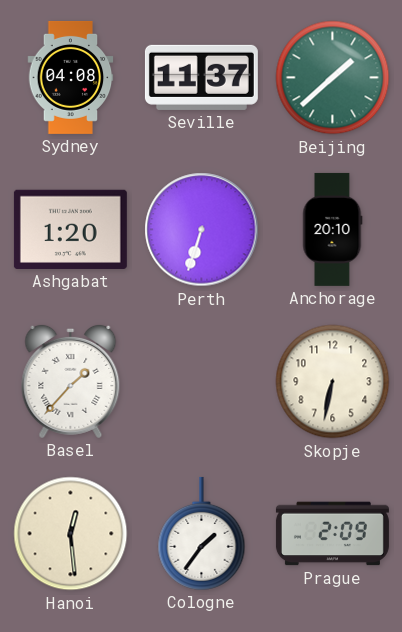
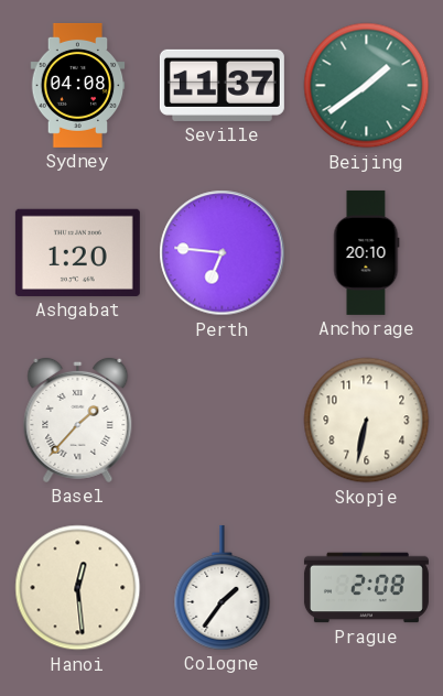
Beijing: 1:38 -> 1:39 (367, 86)
Perth: 6:33 -> 6:46 (223, 253)
Prague: 2:09 -> 2:08 (366, 588)
